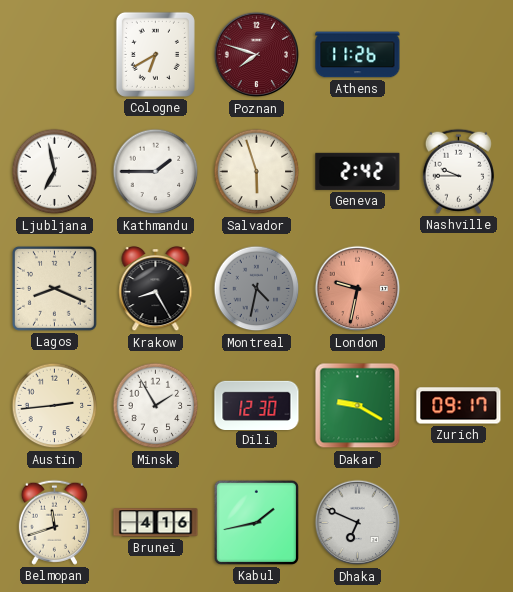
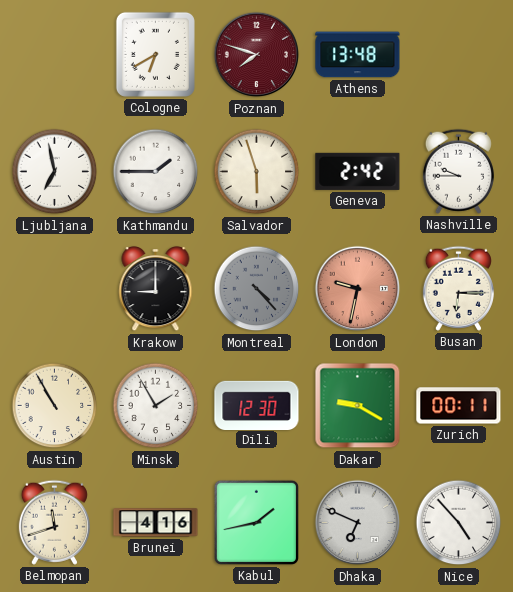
Athens: 11:26 -> 13:48 (358, 55)
Lagos: 8:19 -> none (54, 288)
Krakow: 8:25 -> 9:00 (156, 289)
Montreal: 4:32 -> 4:23 (257, 289)
Busan: none -> 6:15 (458, 288)
Austin: 2:44 -> 10:55 (55, 406)
Zurich: 09:17 -> 00:11 (459, 406)
Nice: none -> 4:53 (459, 523)
